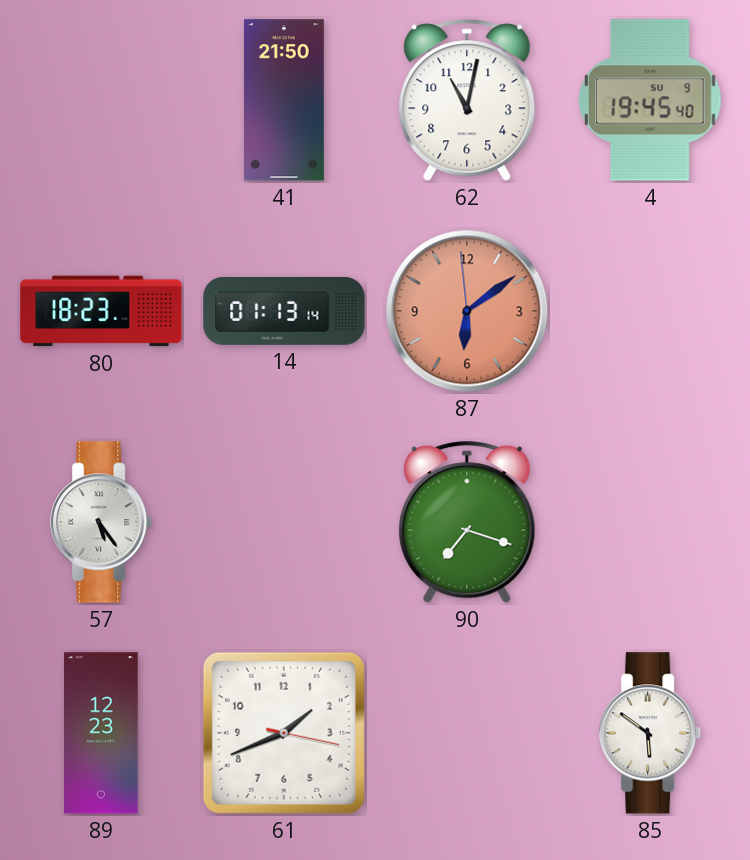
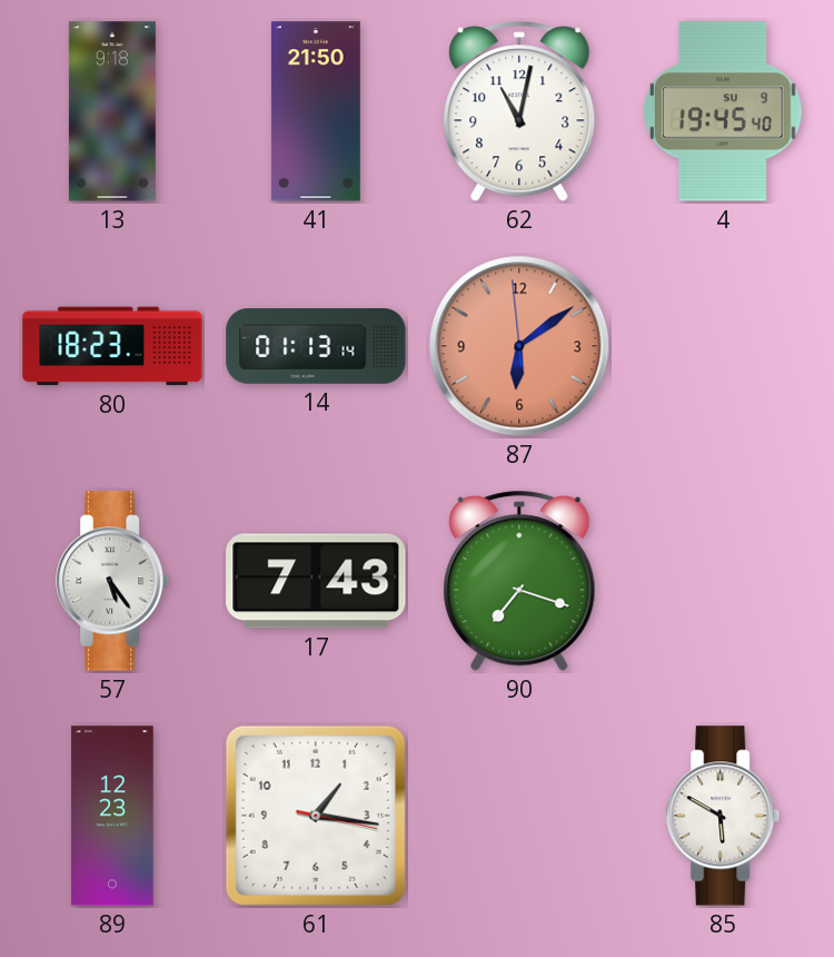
13: none -> 9:18 (112, 111)
17: none -> 7:43 (316, 581)
61: 1:41 -> 1:16 (316, 816)
85: 5:51 -> 5:50 (724, 816)
